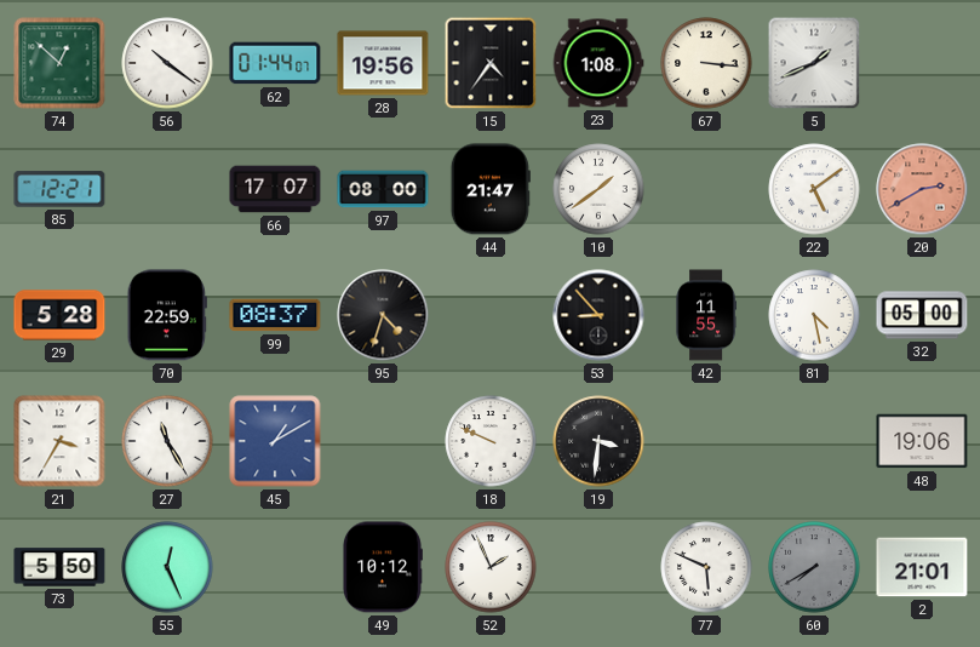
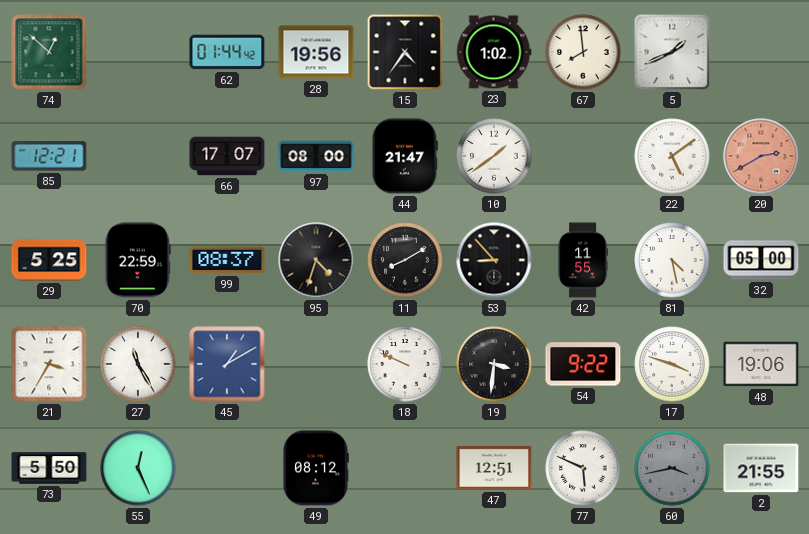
56: 10:21 -> none (167, 63)
62: 01:44:07 -> 01:44:42 (227, 52)
23: 1:08 -> 1:02 (494, 52)
67: 3:16 -> 7:59 (583, 52)
29: 5:28 -> 5:25 (49, 260)
11: none -> 8:10 (405, 260)
54: none -> 9:22 (583, 364)
17: none -> 3:48 (672, 364)
49: 10:12 -> 08:12 (315, 468)
52: 1:56 -> none (491, 567)
47: none -> 12:51 (494, 468)
60: 7:40 -> 3:43 (672, 468)
2: 21:01 -> 21:55 (761, 468)
